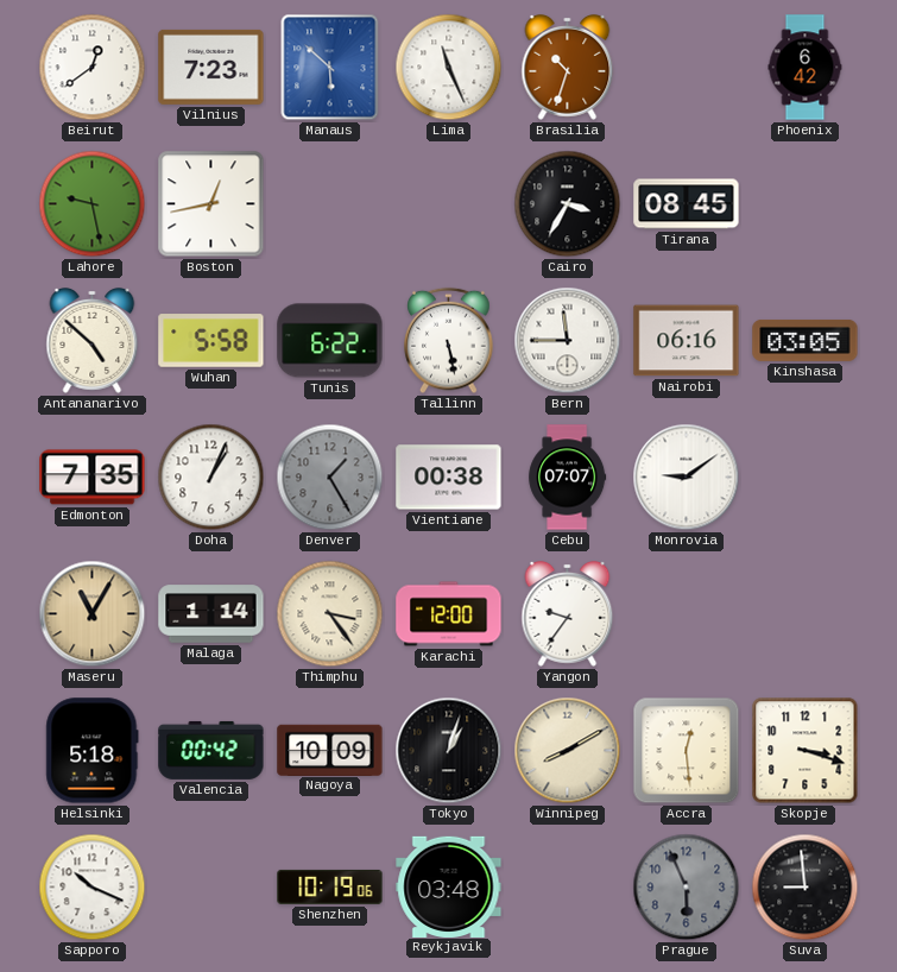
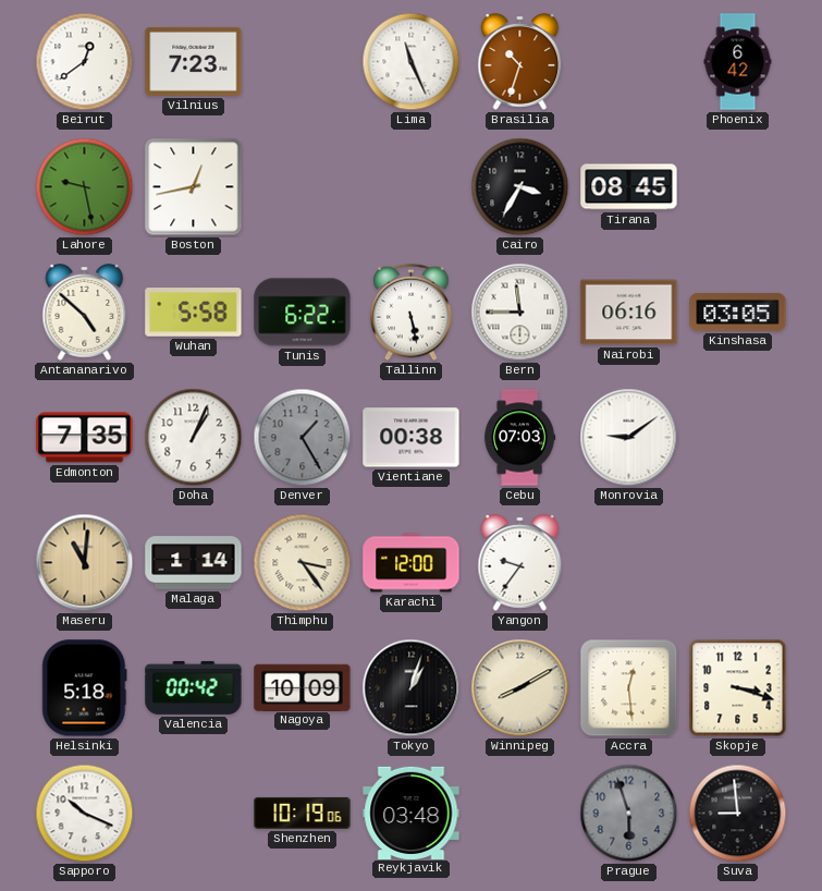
Manaus: 5:52 -> none (330, 68)
Cebu: 07:07 -> 07:03 (520, 438)
Maseru: 11:05 -> 11:01 (85, 563)
Prague: 5:56 -> 5:57 (629, 814)
